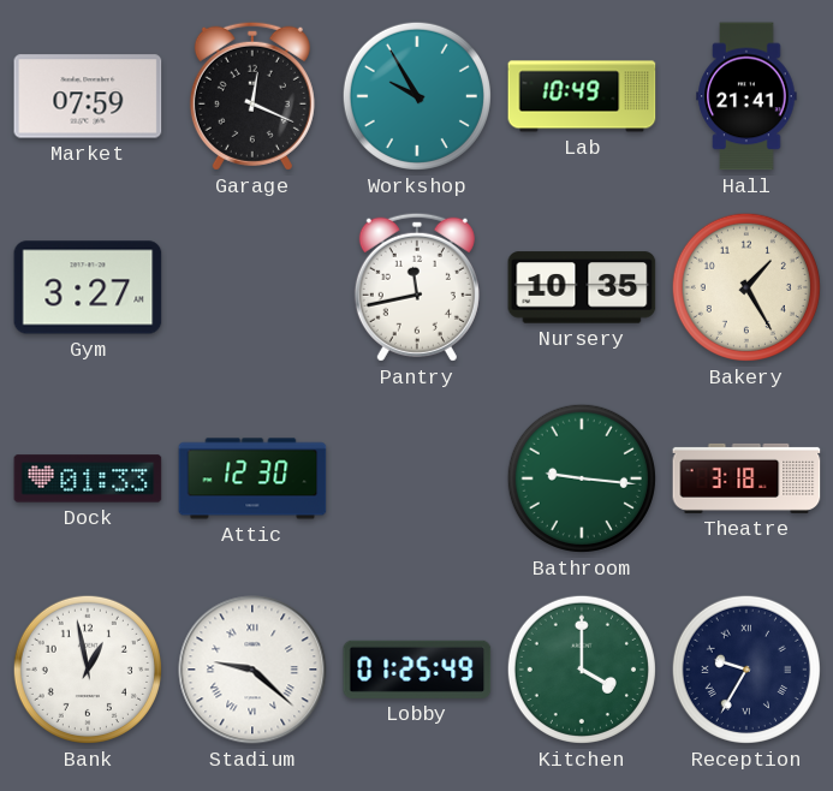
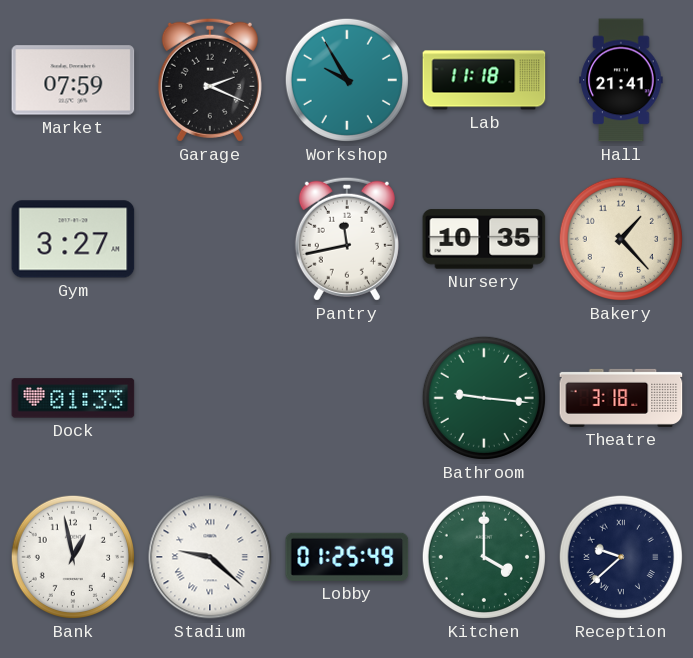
Garage: 12:19 -> 2:19 (210, 80)
Lab: 10:49 -> 11:18 (484, 80)
Bakery: 1:25 -> 1:23 (621, 239)
Attic: 12:30 -> none (252, 478)
Reception: 9:35 -> 9:38 (621, 557)
